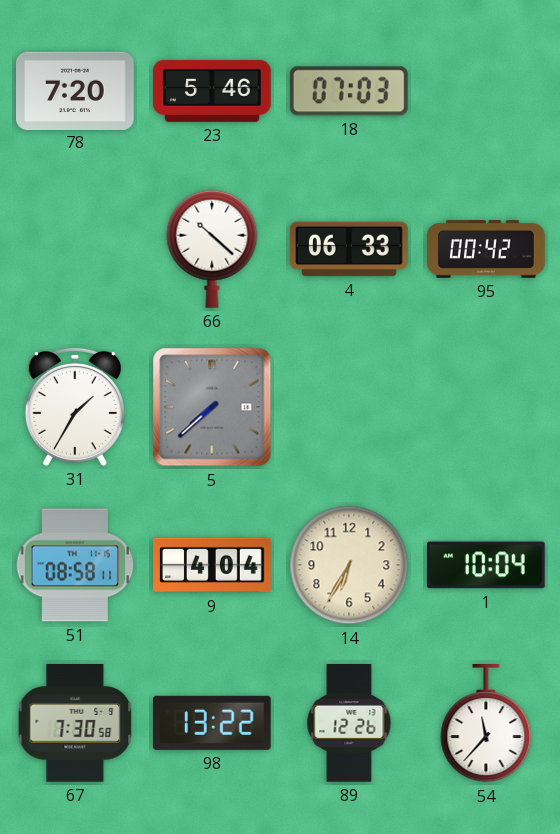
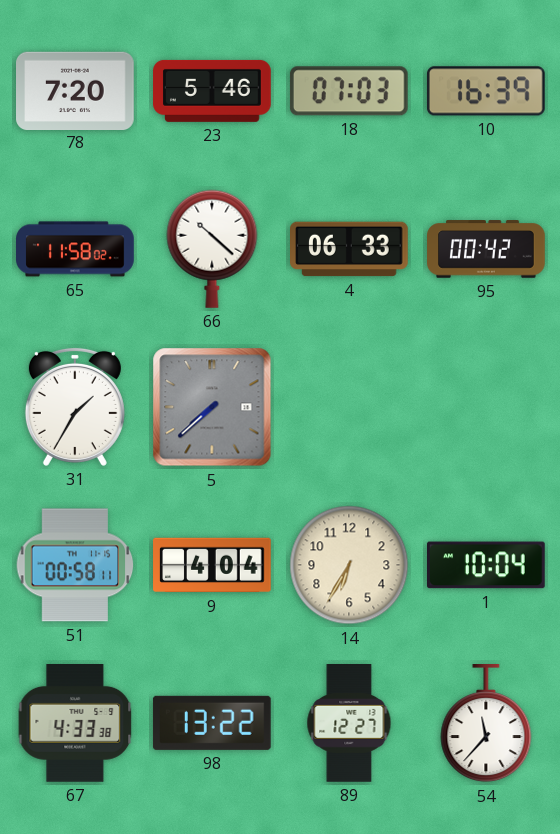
10: none -> 16:39 (486, 91)
65: none -> 11:58 (75, 249)
51: 08:58 -> 00:58 (75, 565)
67: 7:30 -> 4:33 (75, 724)
89: 12:26 -> 12:27 (349, 724)
